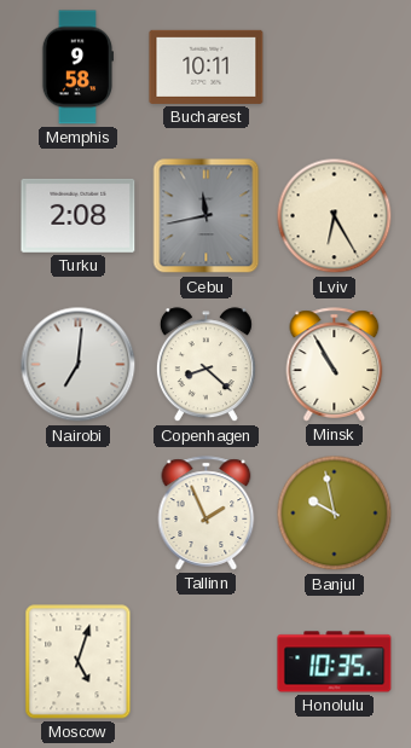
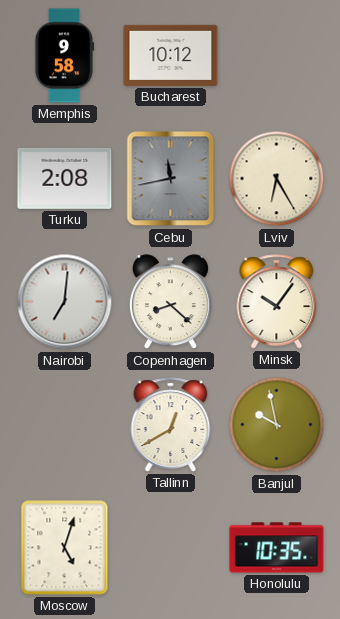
Bucharest: 10:11 -> 10:12 (171, 55)
Minsk: 10:55 -> 10:06 (277, 302)
Tallinn: 1:56 -> 12:40 (171, 425)
